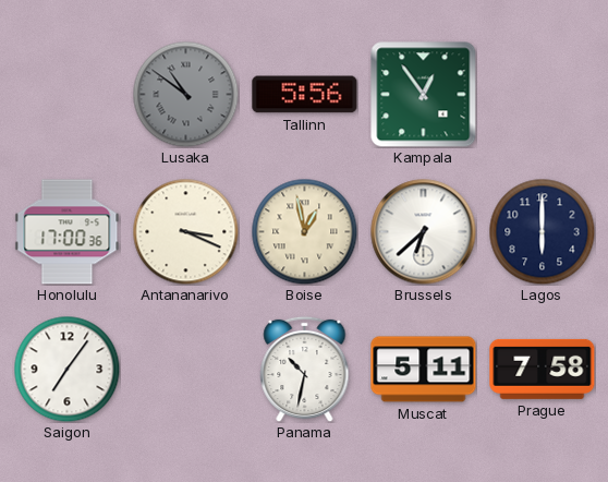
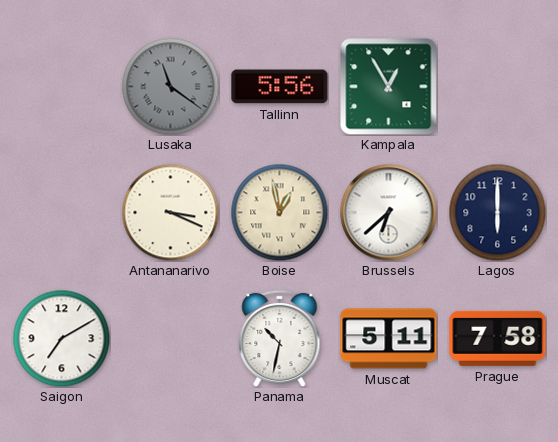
Lusaka: 10:51 -> 11:21 (170, 86)
Kampala: 12:54 -> 12:55 (389, 87)
Honolulu: 17:00 -> none (68, 232)
Saigon: 7:06 -> 7:10 (61, 338)
